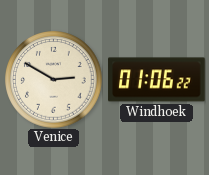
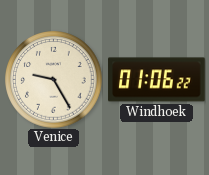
Venice: 2:50 -> 9:25 (54, 80)
